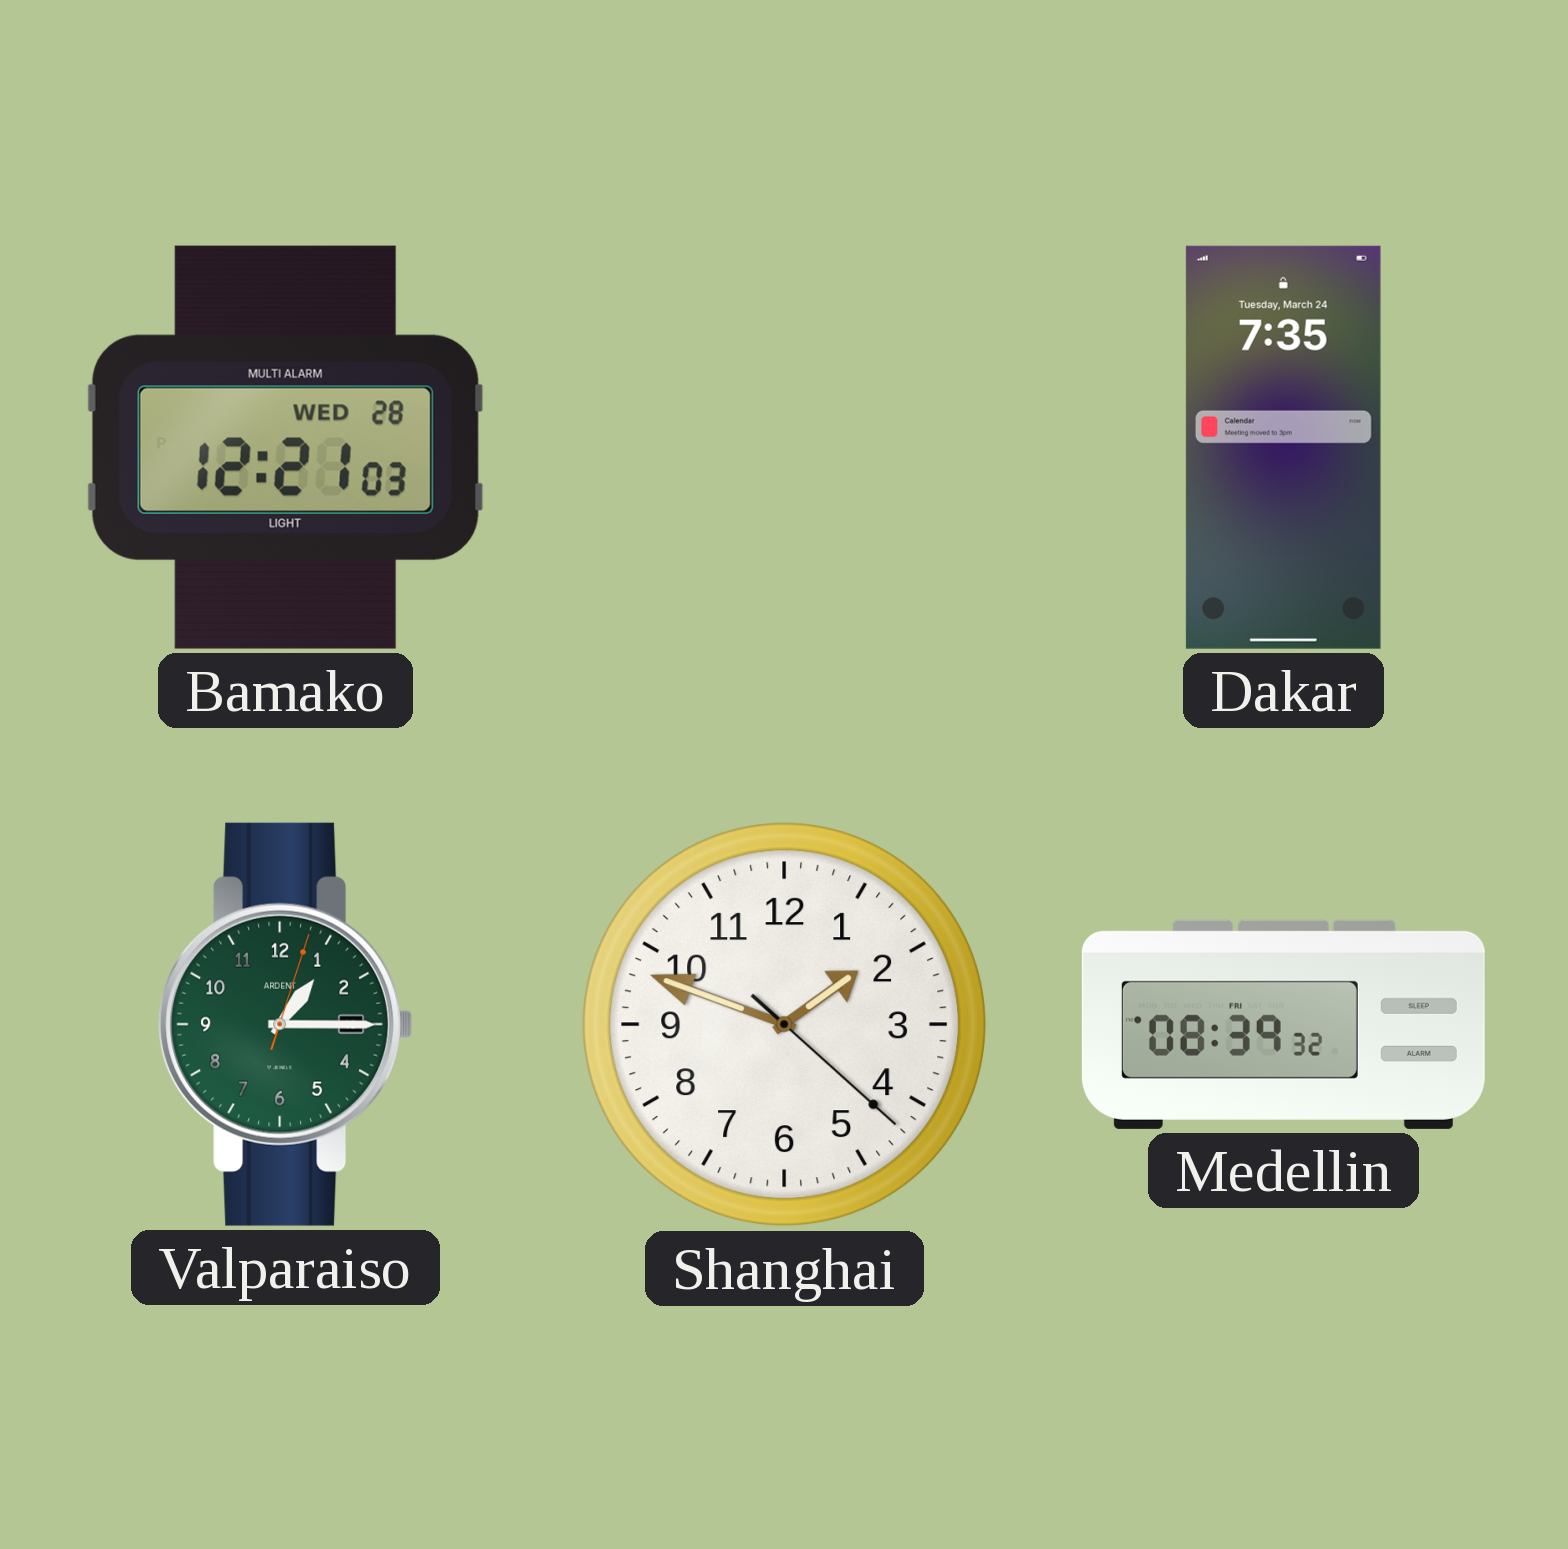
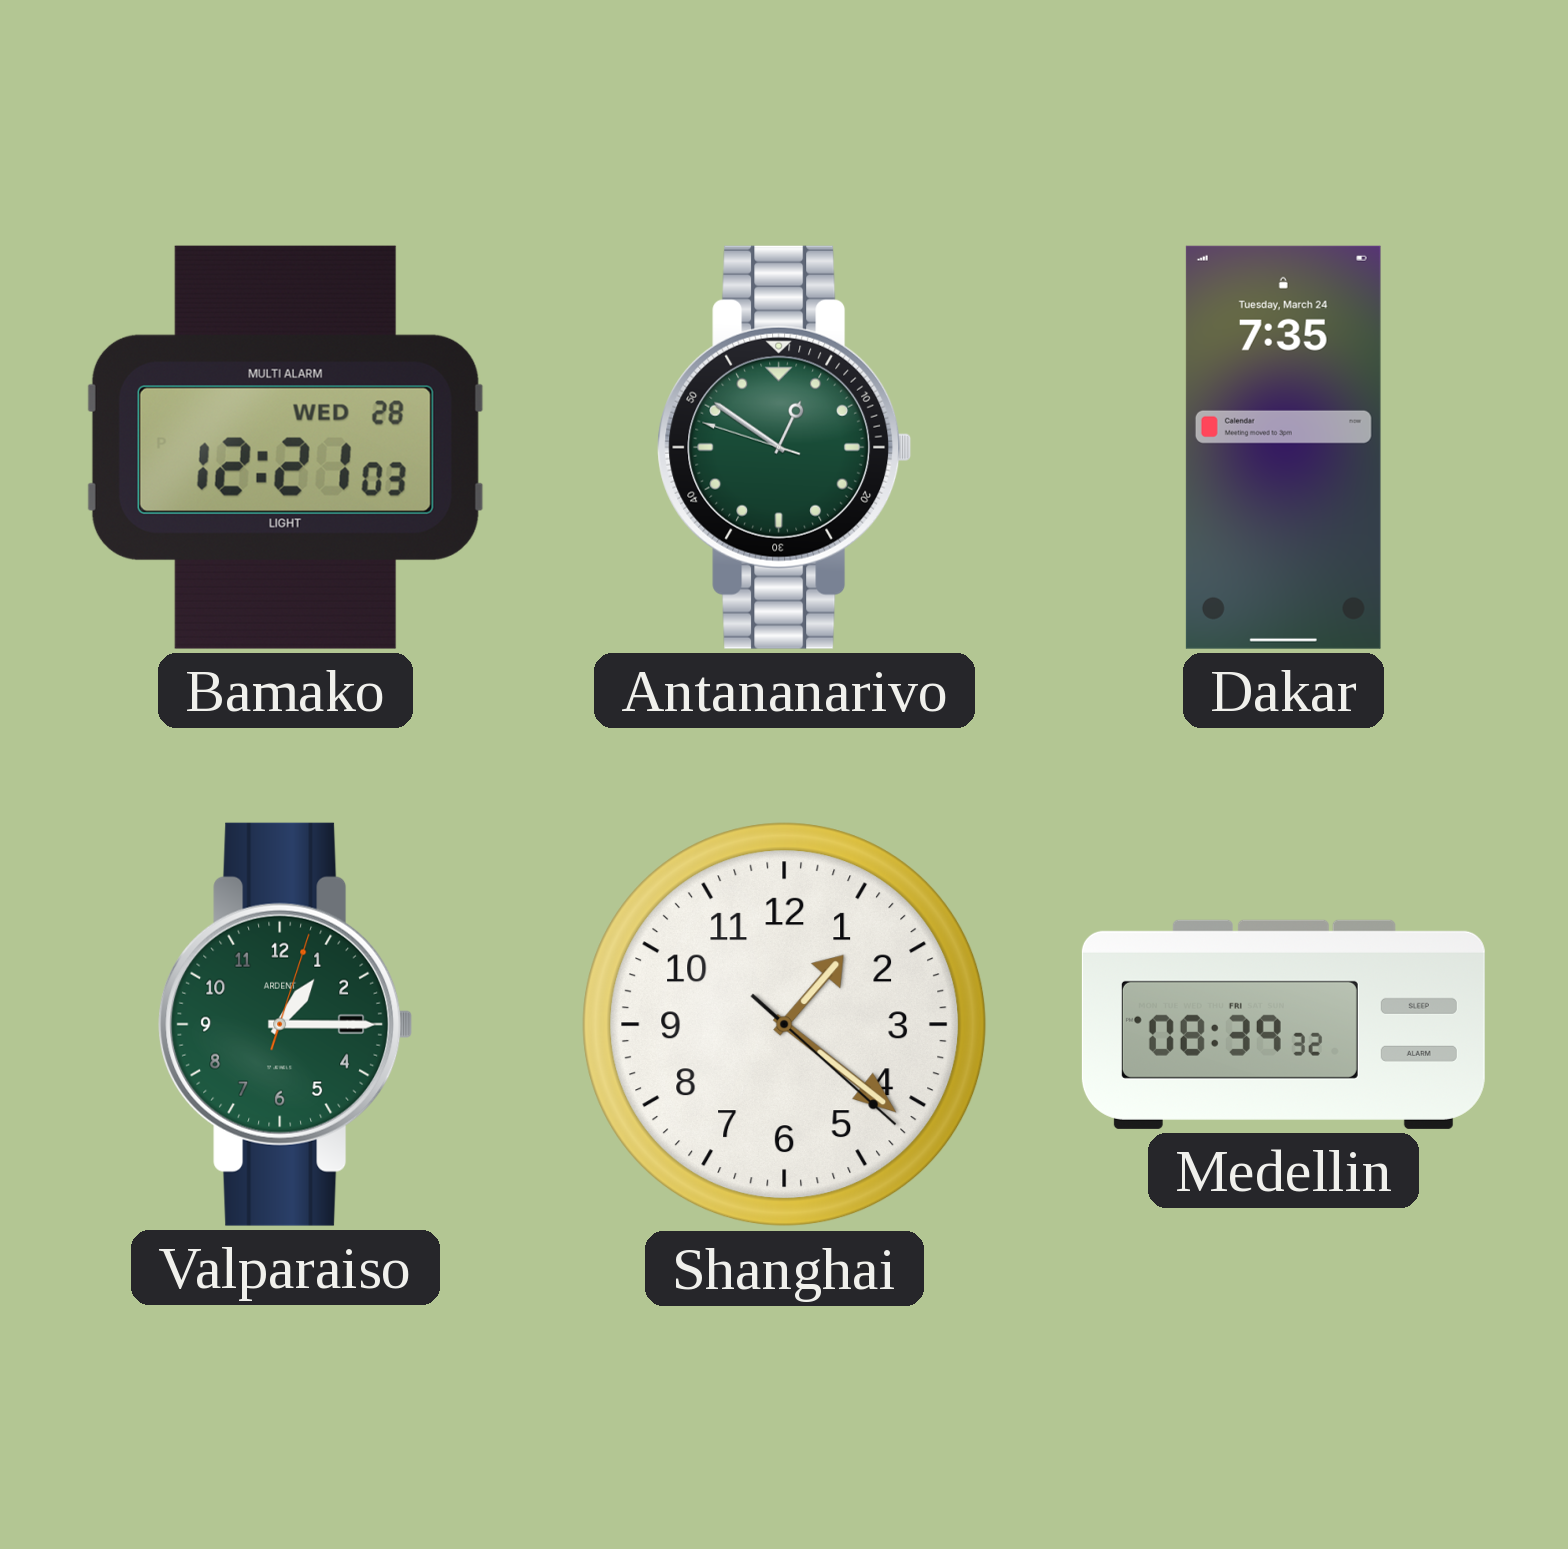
Antananarivo: none -> 12:50 (785, 447)
Shanghai: 1:48 -> 1:21 (785, 1025)
